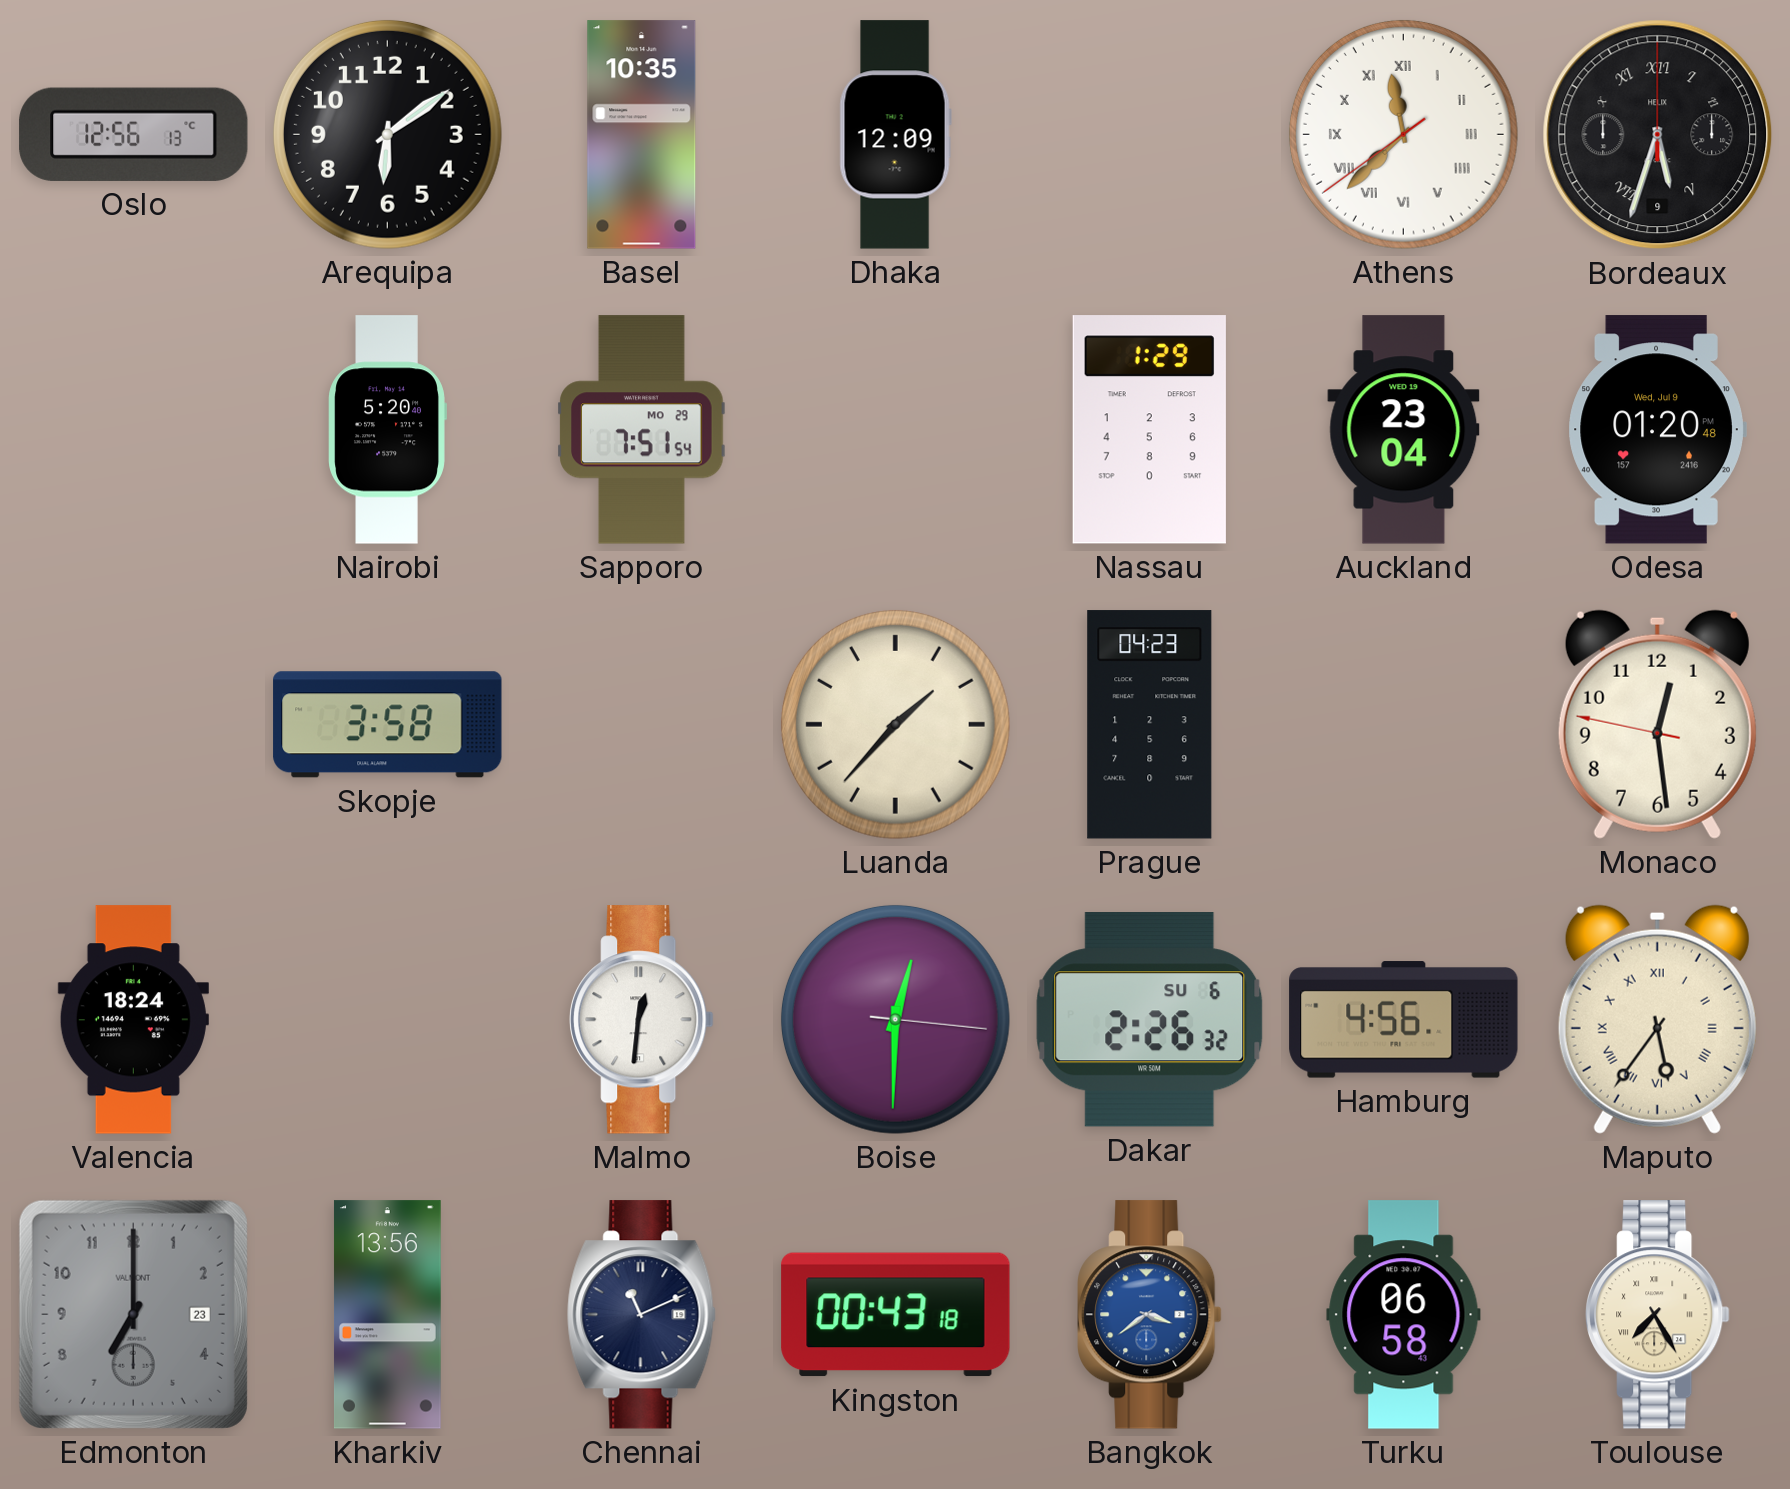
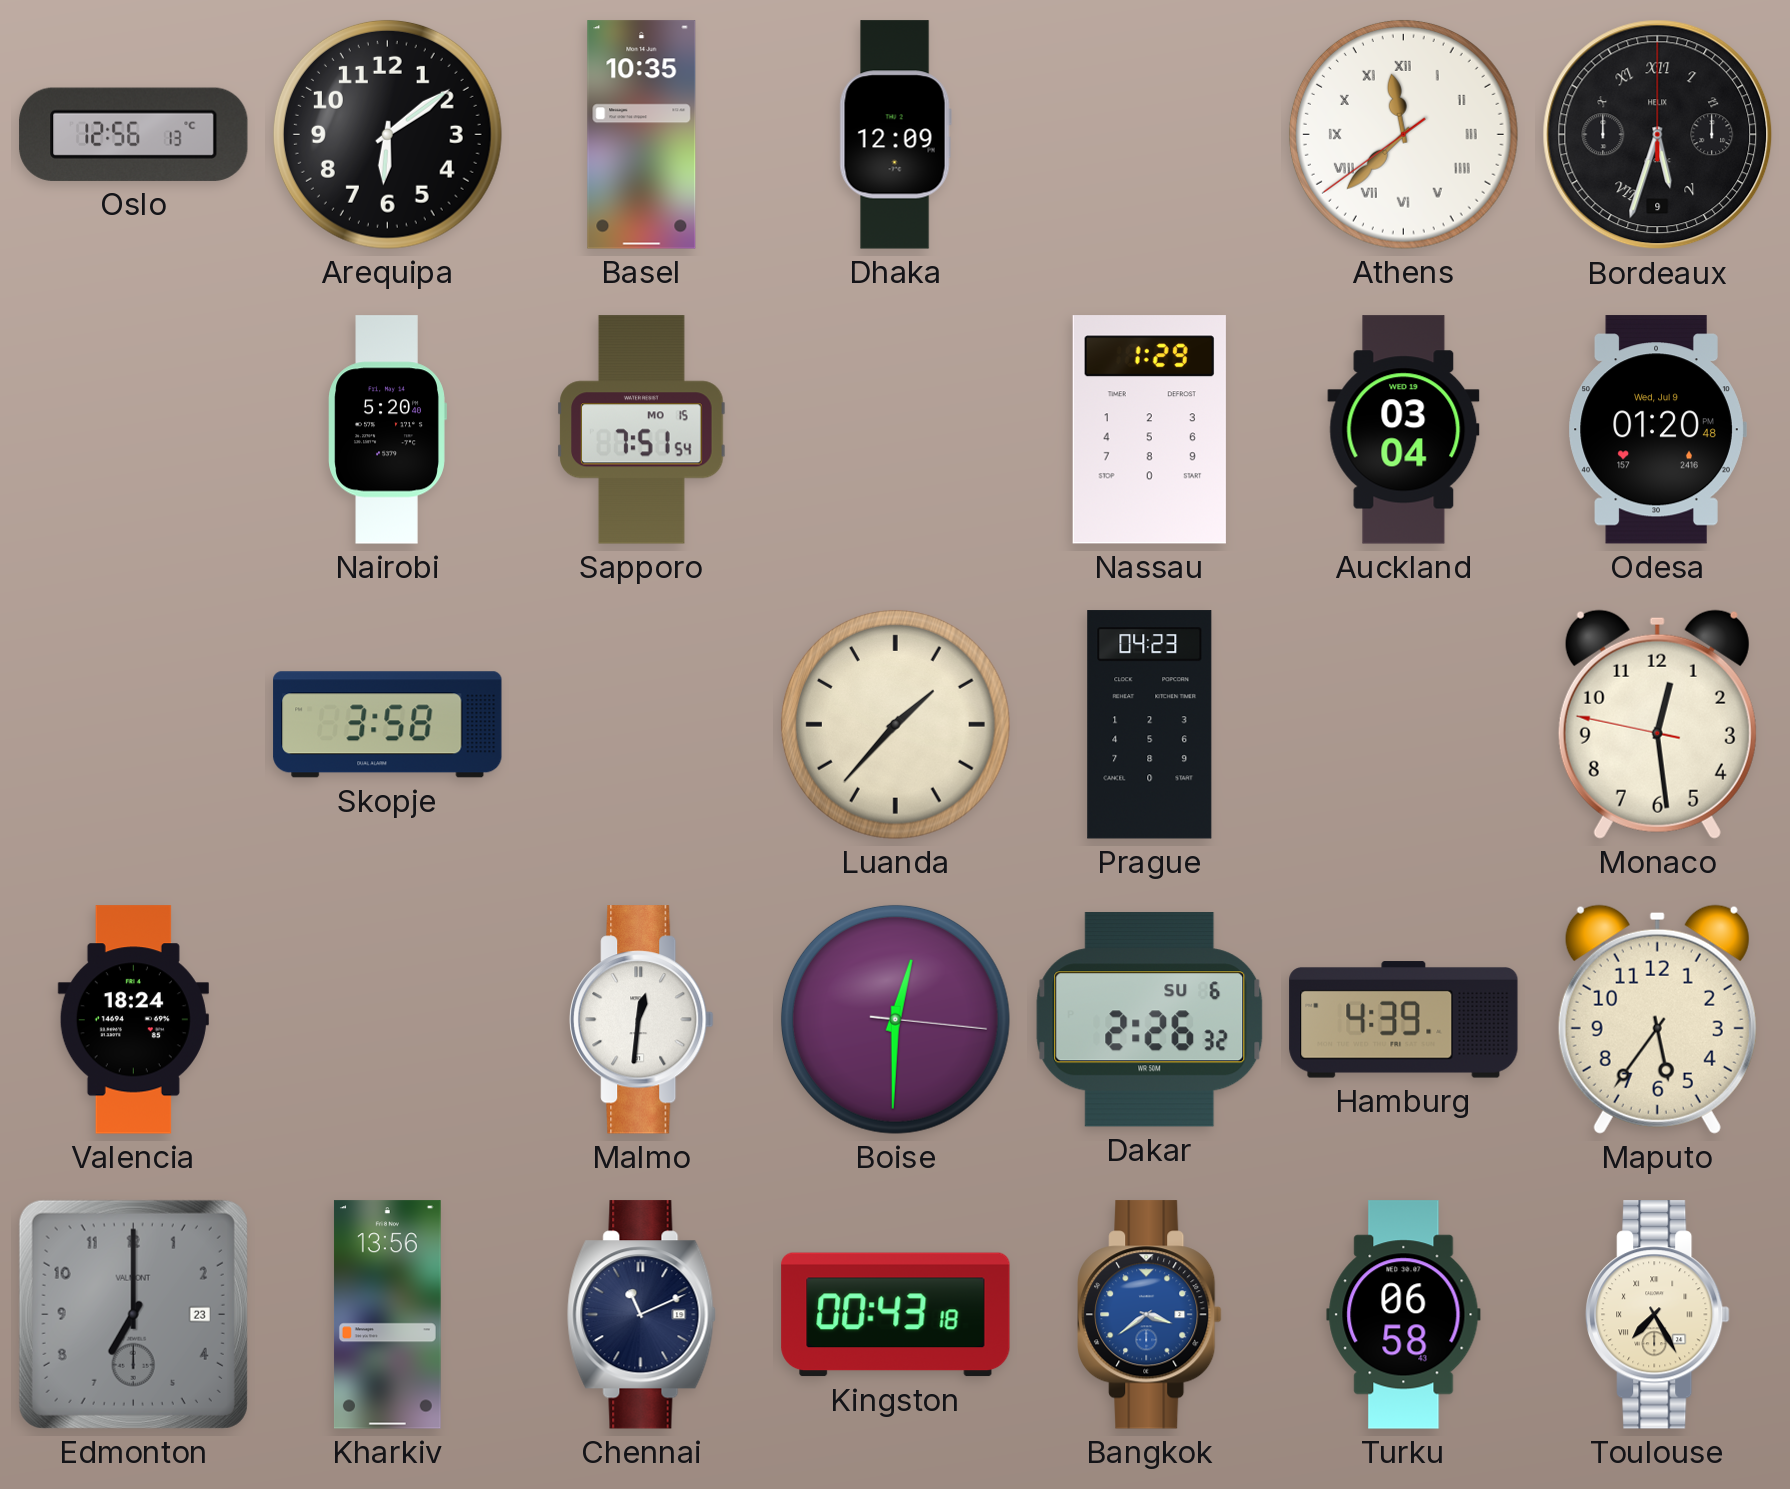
Sapporo date: MO 29 -> MO 15 (642, 430)
Auckland: 23:04 -> 03:04 (1404, 430)
Hamburg: 4:56 -> 4:39 (1404, 1020)
Maputo numerals: Roman -> Arabic (1657, 1019)
